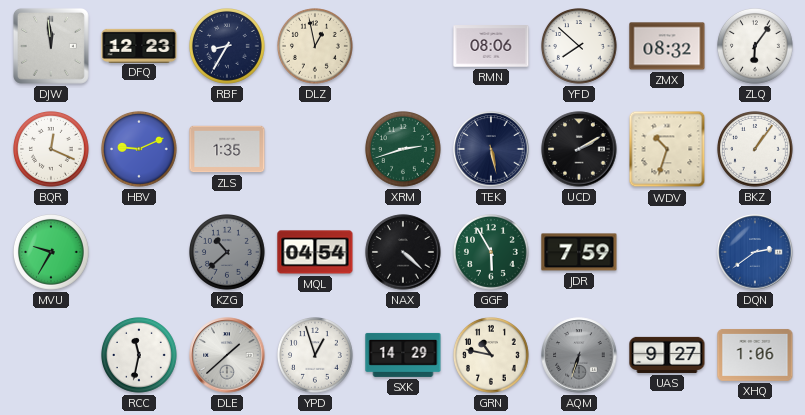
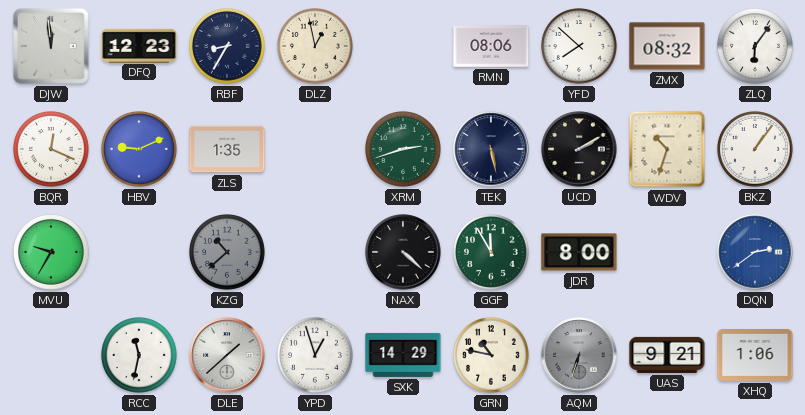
MQL: 04:54 -> none (315, 252)
GGF: 5:55 -> 11:55 (492, 253)
JDR: 7:59 -> 8:00 (579, 252)
UAS: 9:27 -> 9:21 (667, 355)
